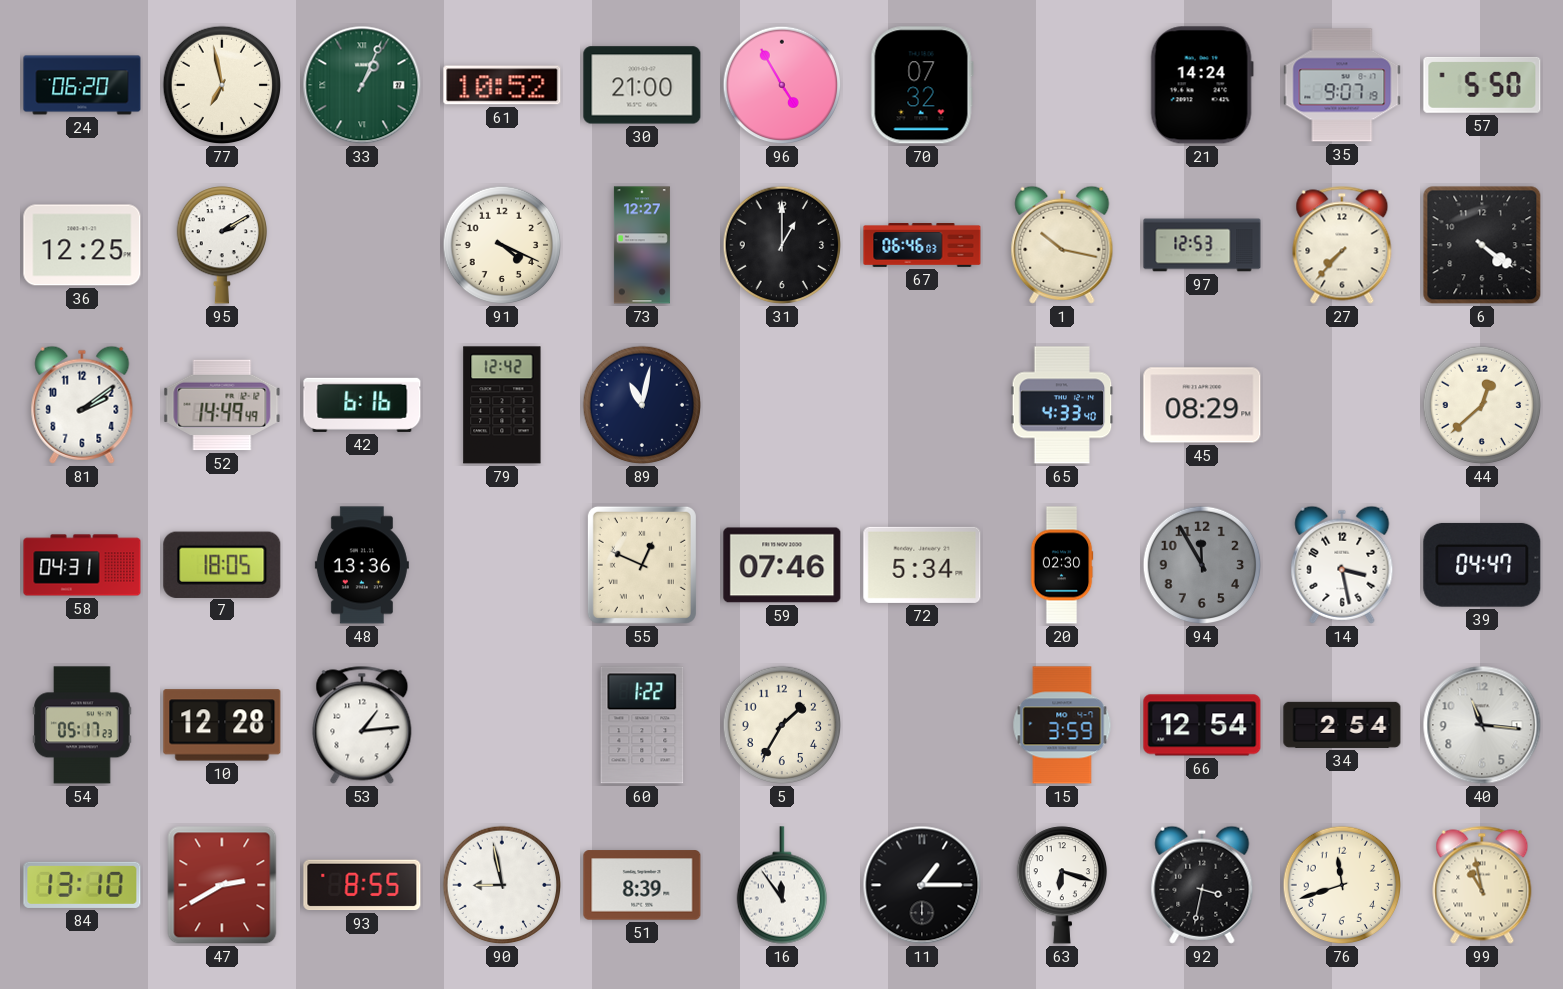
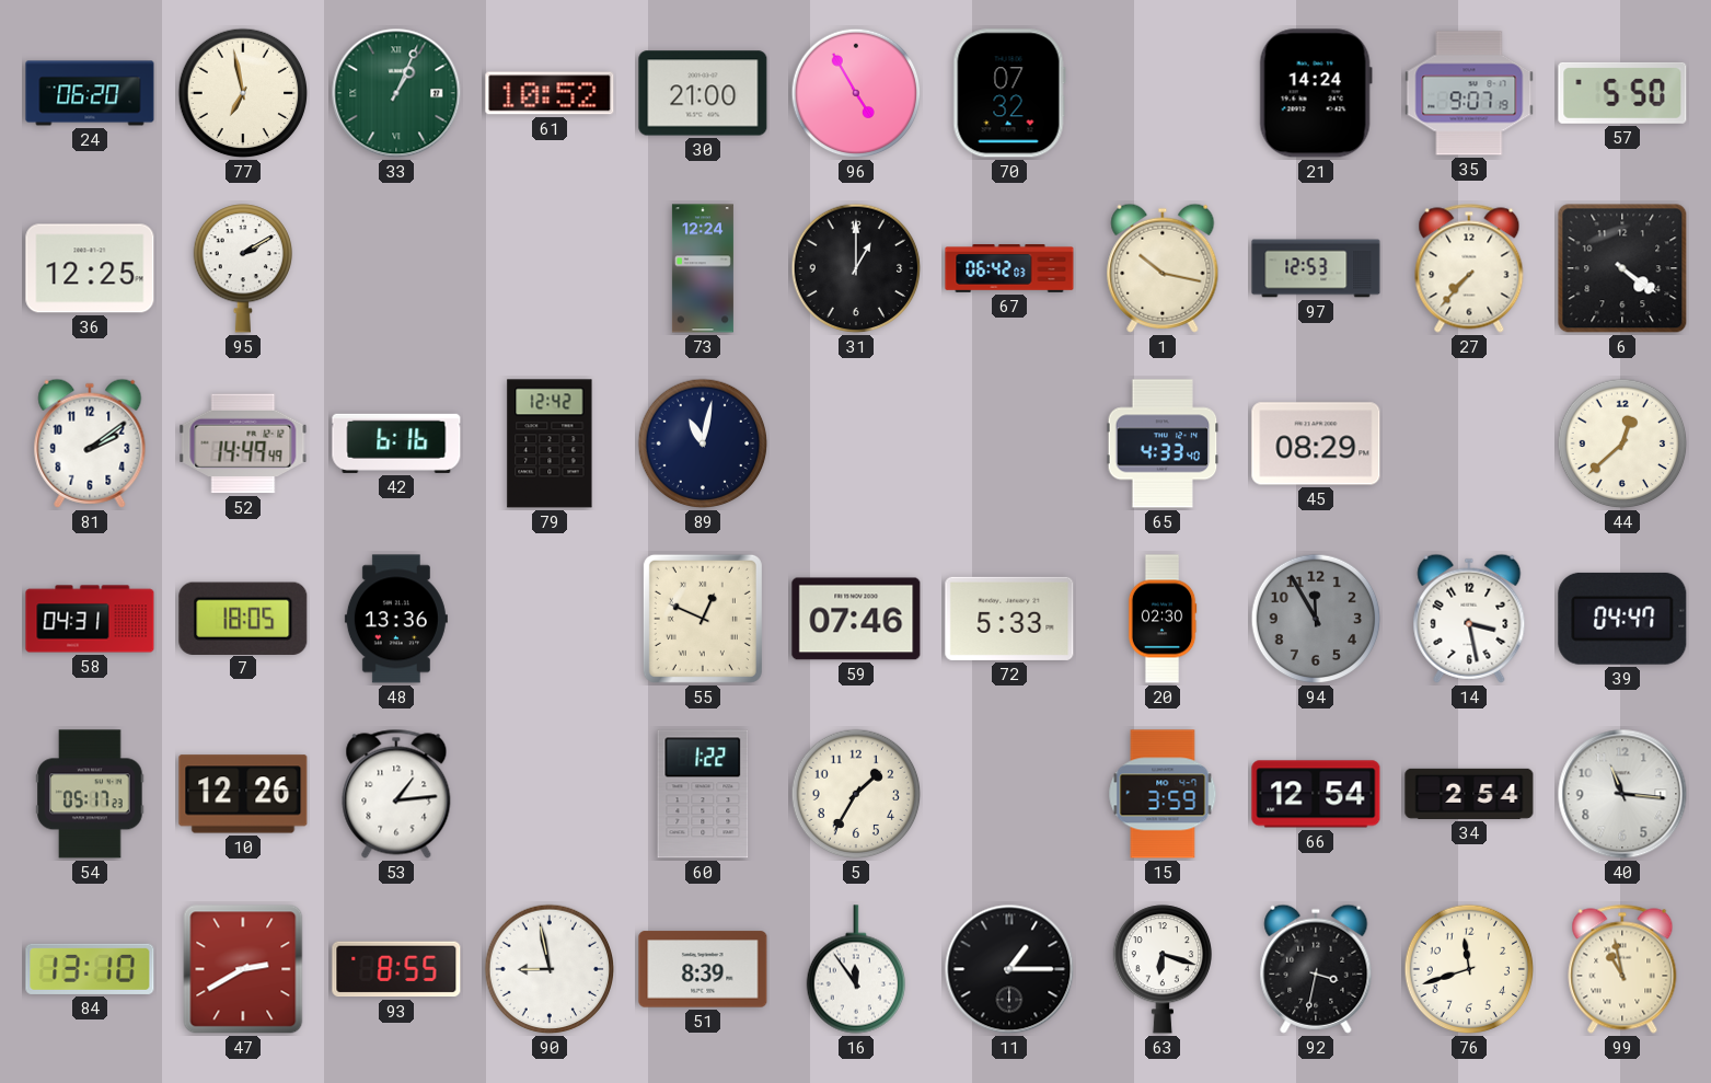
91: 4:19 -> none (502, 245)
73: 12:27 -> 12:24 (703, 268)
67: 06:46 -> 06:42 (1009, 268)
72: 5:34 -> 5:33 (1009, 619)
10: 12:28 -> 12:26 (243, 794)
